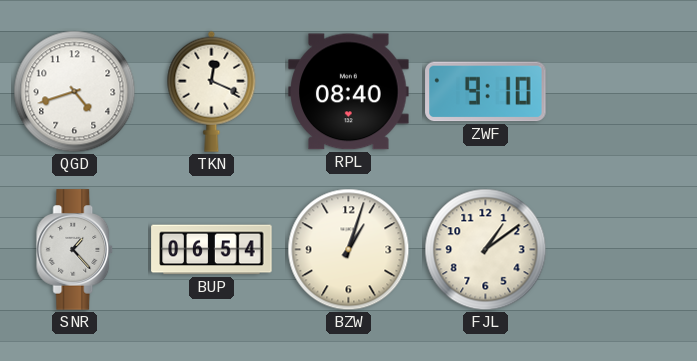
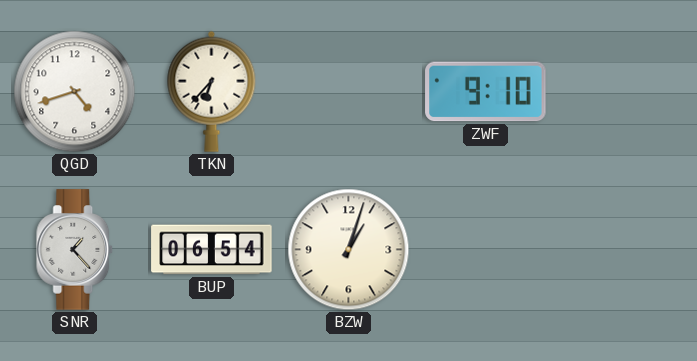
TKN: 12:19 -> 6:37 (212, 91)
RPL: 08:40 -> none (349, 92)
FJL: 1:09 -> none (486, 250)
